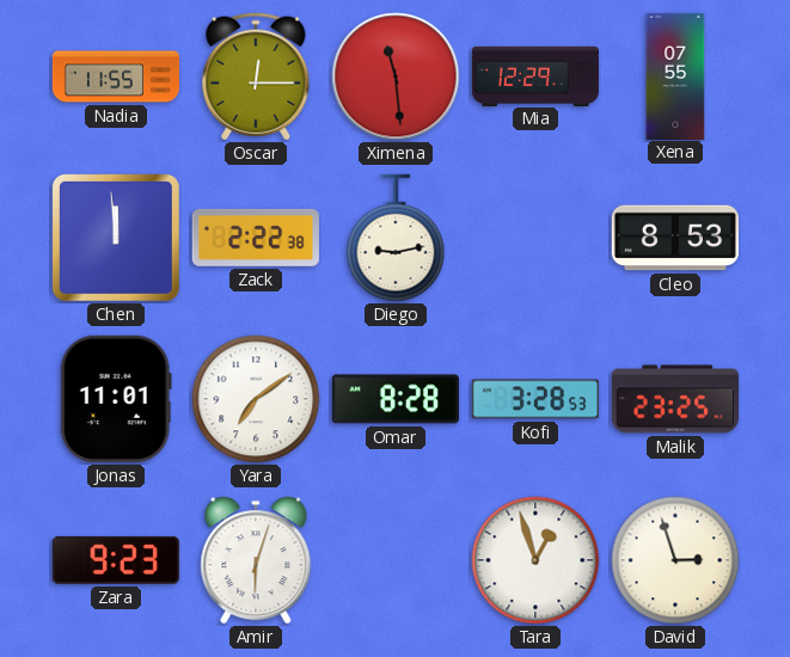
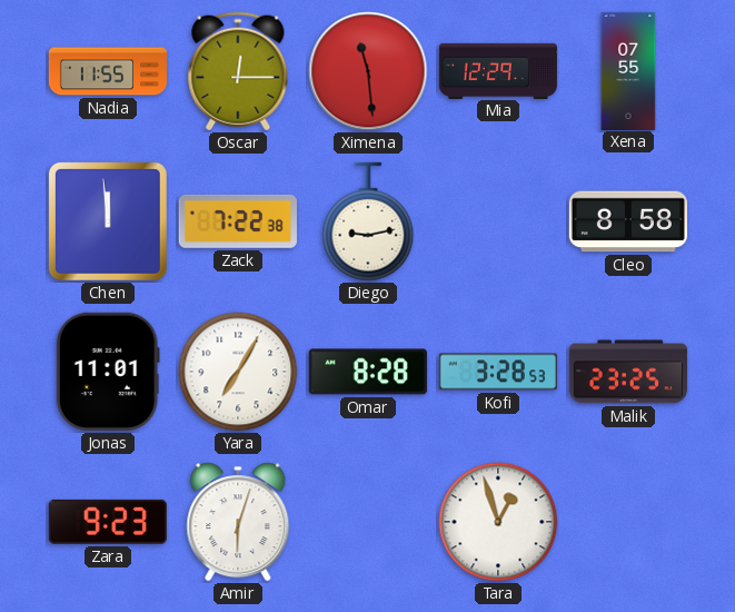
Zack: 2:22 -> 7:22 (238, 221)
Cleo: 8:53 -> 8:58 (628, 221)
Yara: 7:09 -> 7:05 (238, 372)
David: 2:57 -> none (675, 560)
